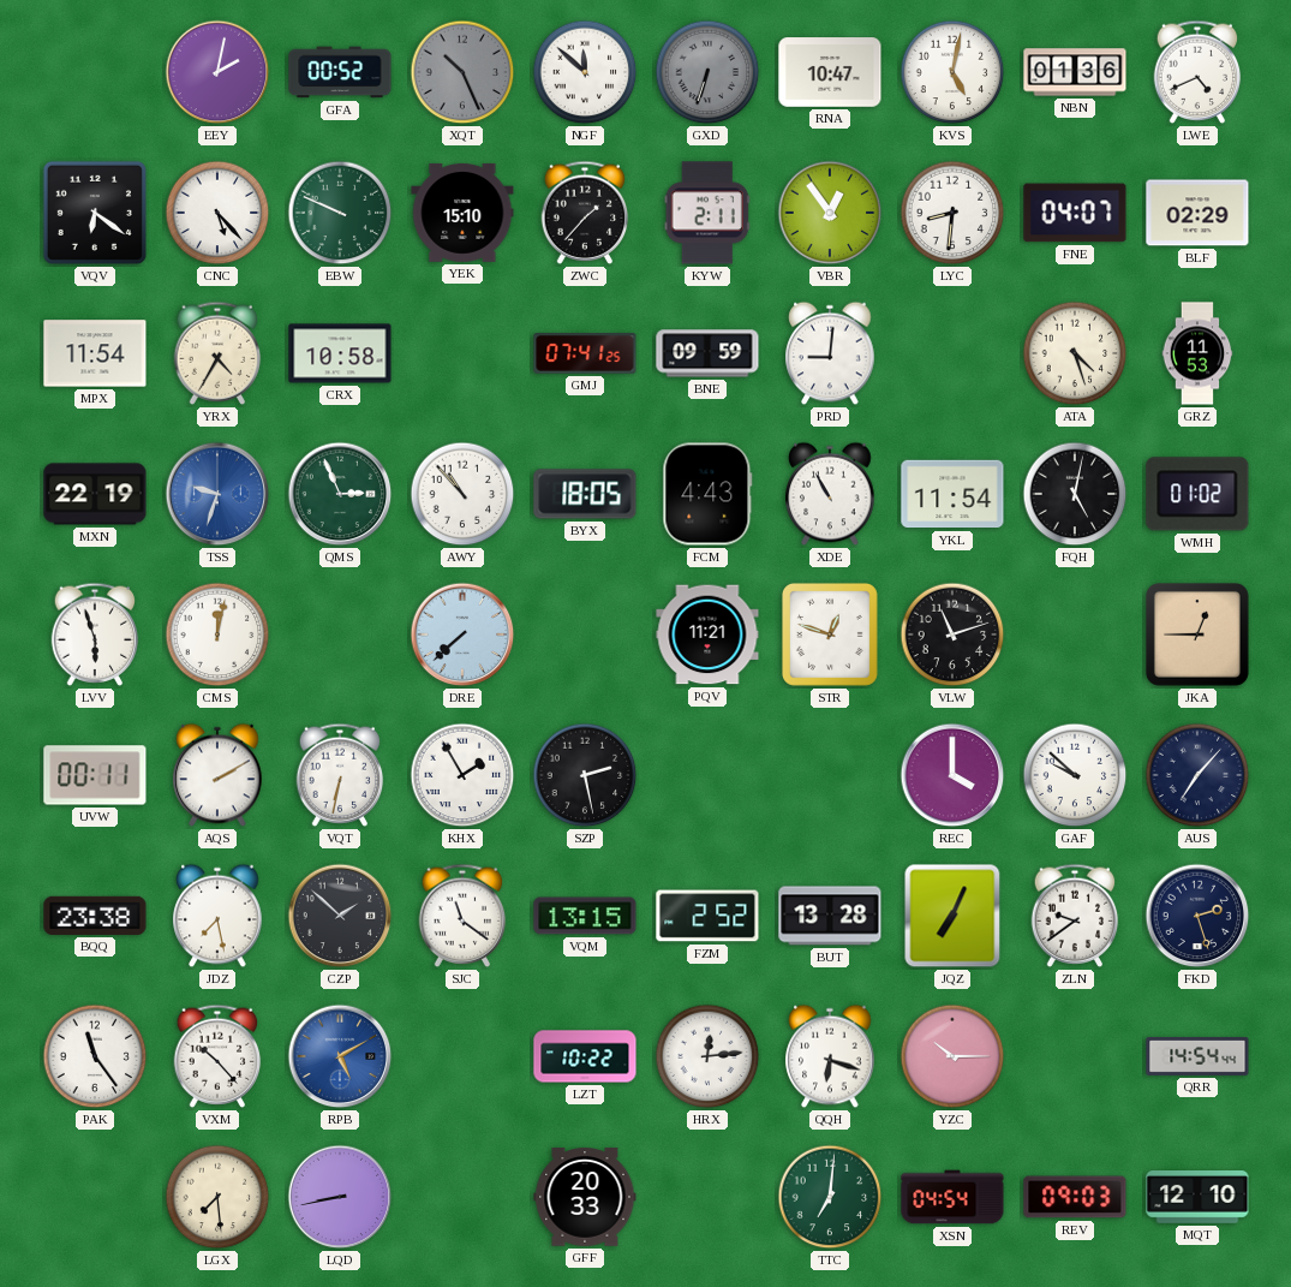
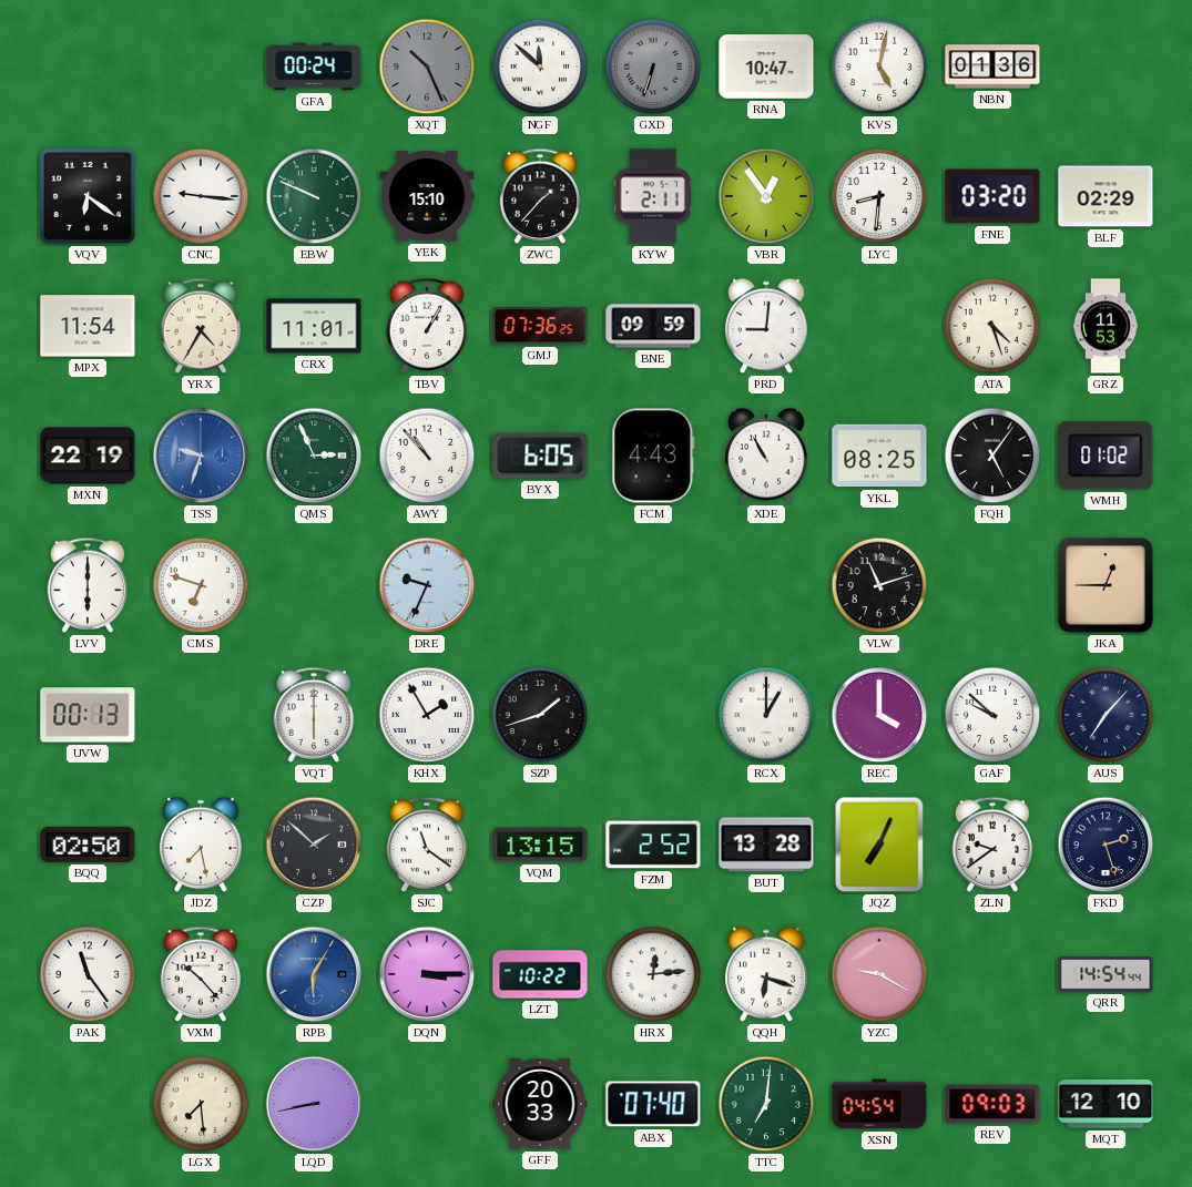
EEY: 2:02 -> none (217, 72)
GFA: 00:52 -> 00:24 (314, 66)
LWE: 4:41 -> none (1197, 72)
CNC: 5:23 -> 9:16 (201, 196)
FNE: 04:07 -> 03:20 (992, 196)
CRX: 10:58 -> 11:01 (314, 326)
TBV: none -> 1:05 (427, 326)
GMJ: 07:41 -> 07:36 (540, 327)
BYX: 18:05 -> 6:05 (540, 456)
YKL: 11:54 -> 08:25 (879, 456)
FQH: 5:02 -> 5:06 (992, 456)
LVV: 5:57 -> 6:00 (88, 585)
CMS: 12:02 -> 6:48 (201, 585)
DRE: 7:38 -> 9:34 (427, 585)
PQV: 11:21 -> none (707, 634)
STR: 12:48 -> none (830, 634)
UVW: 00:11 -> 00:13 (88, 715)
AQS: 2:10 -> none (217, 775)
VQT: 6:32 -> 6:00 (314, 715)
SZP: 2:28 -> 1:42 (540, 715)
RCX: none -> 1:00 (766, 715)
BQQ: 23:38 -> 02:50 (88, 845)
RPB: 5:10 -> 6:05 (314, 974)
DQN: none -> 3:15 (427, 974)
YZC: 10:15 -> 9:20 (879, 974)
ABX: none -> 07:40 (653, 1104)
